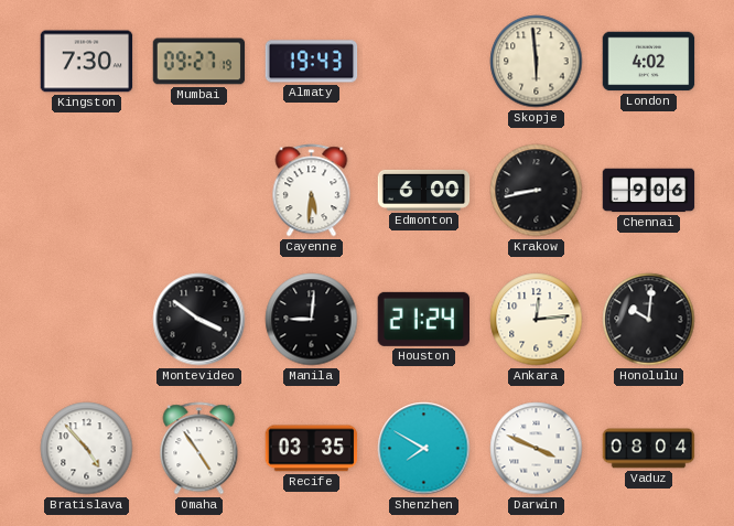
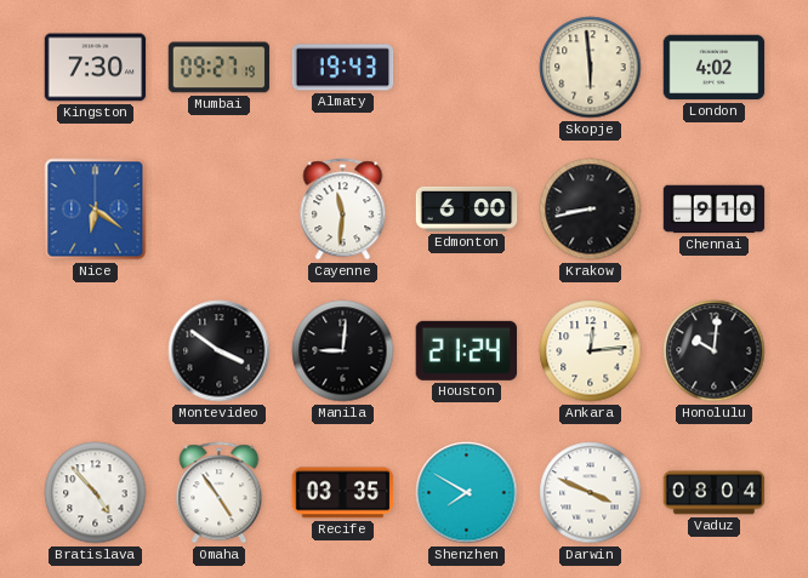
Nice: none -> 6:21 (96, 210)
Cayenne: 5:31 -> 11:31 (343, 210)
Chennai: 9:06 -> 9:10 (715, 210)
